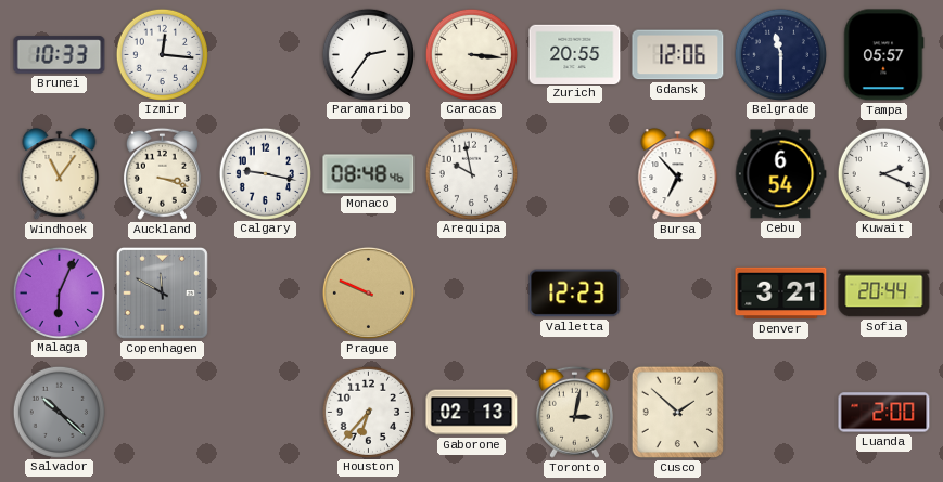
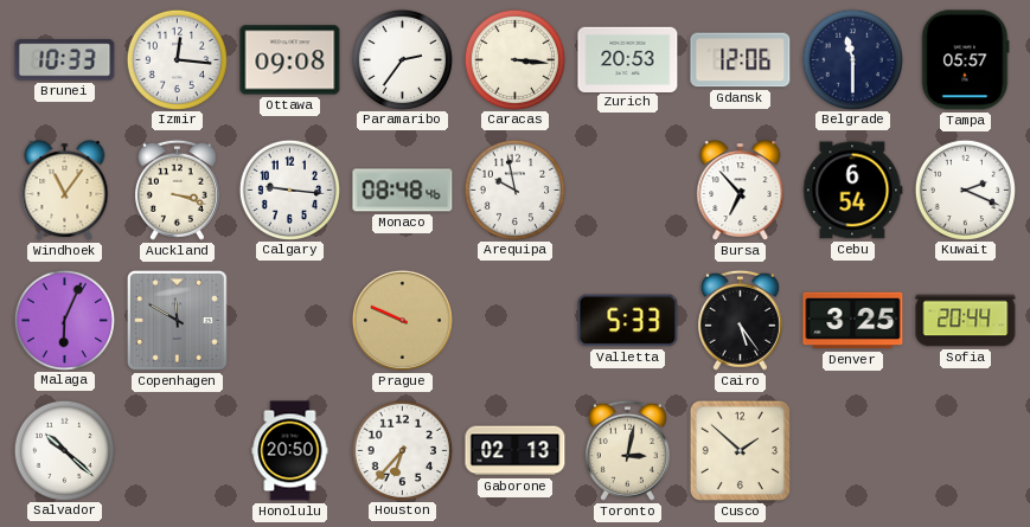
Ottawa: none -> 09:08 (290, 60)
Zurich: 20:55 -> 20:53 (628, 59)
Calgary: 9:17 -> 9:16 (289, 189)
Valletta: 12:23 -> 5:33 (628, 321)
Cairo: none -> 5:24 (740, 320)
Denver: 3:21 -> 3:25 (853, 321)
Salvador dial: grey -> white (64, 450)
Honolulu: none -> 20:50 (290, 451)
Luanda: 2:00 -> none (884, 413)
